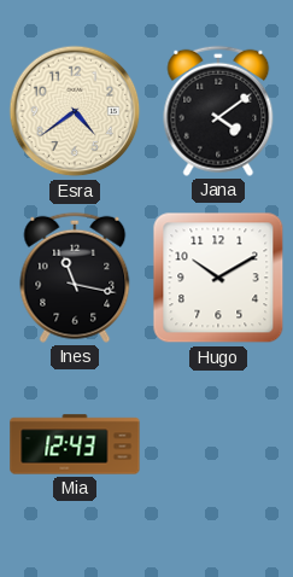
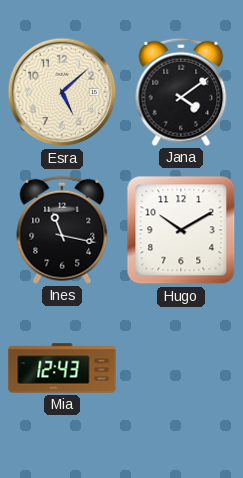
Esra: 4:39 -> 5:08 (62, 92)
